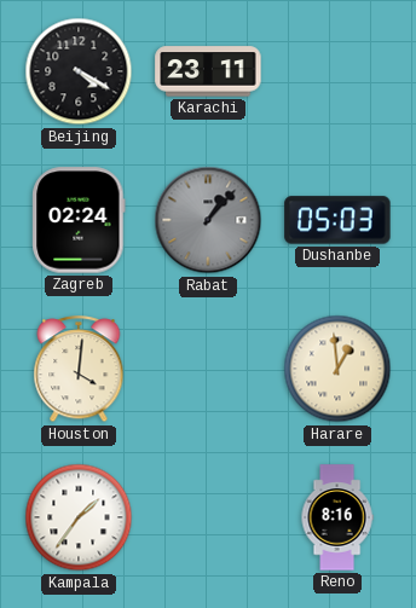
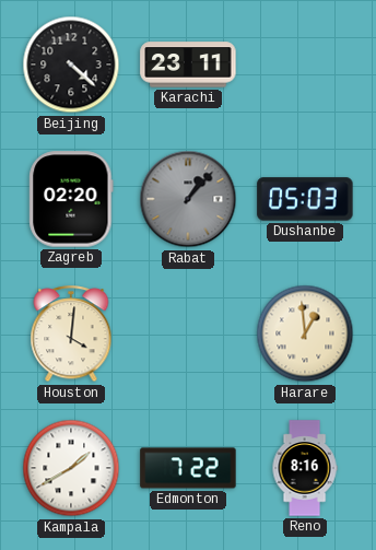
Beijing: 4:20 -> 4:22 (71, 65)
Zagreb: 02:24 -> 02:20 (71, 199)
Kampala: 1:36 -> 1:40 (71, 468)
Edmonton: none -> 7:22 (188, 468)
